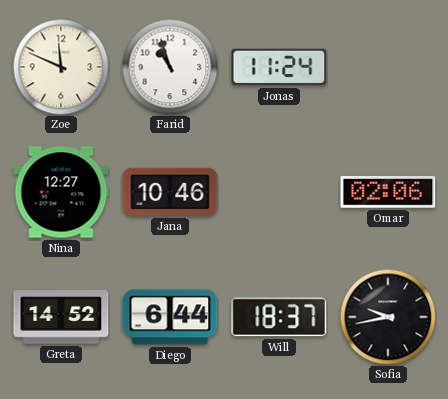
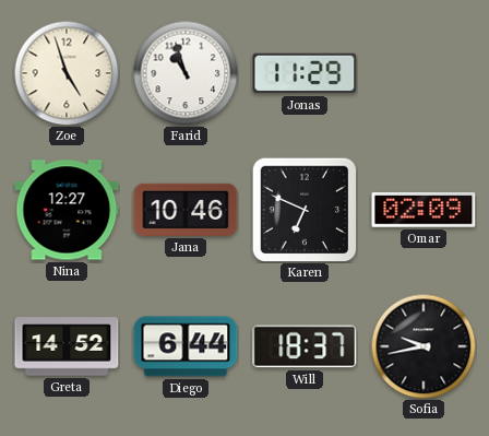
Zoe: 11:49 -> 4:57 (67, 73)
Jonas: 11:24 -> 11:29 (305, 73)
Karen: none -> 6:49 (305, 210)
Omar: 02:06 -> 02:09 (424, 211)
